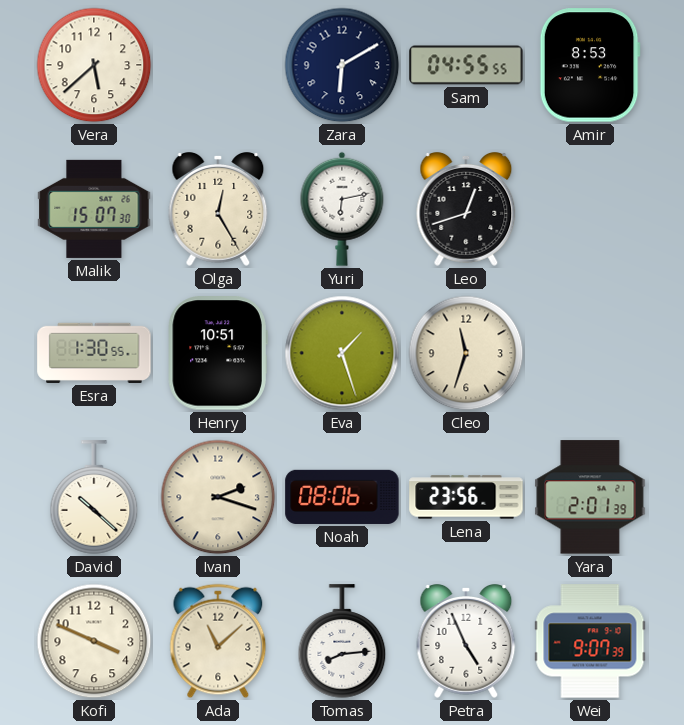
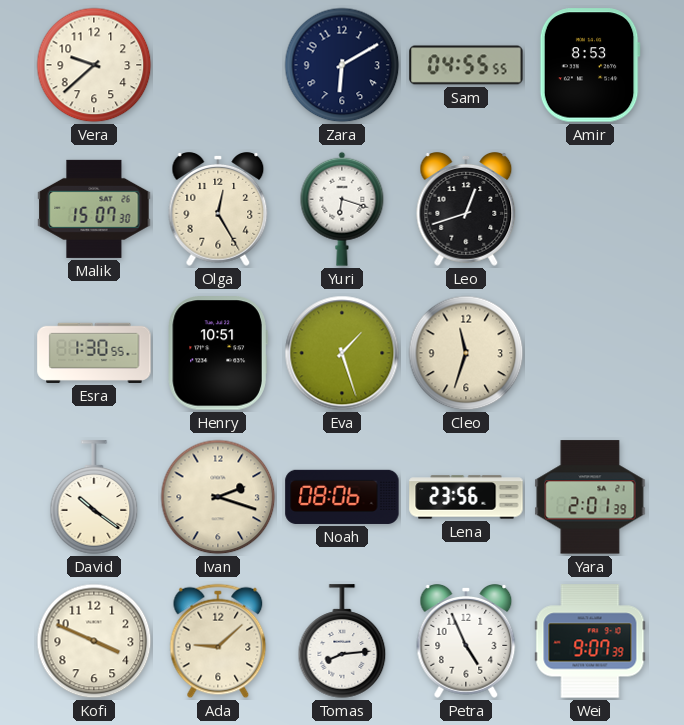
Vera: 5:38 -> 9:38 (94, 65)
Yuri: 6:13 -> 6:18 (342, 209)
David: 10:22 -> 10:21 (94, 497)
Ada: 11:08 -> 9:08 (218, 641)
